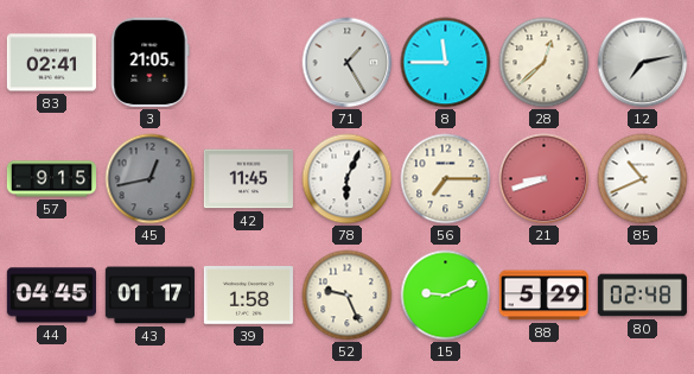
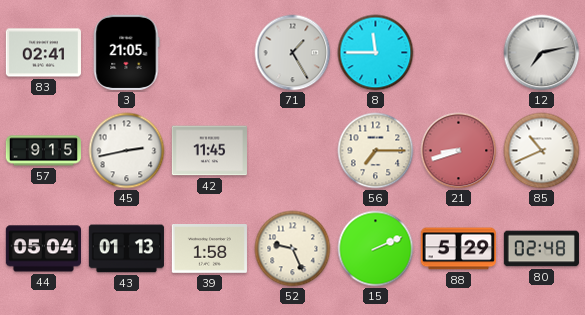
28: 12:38 -> none (545, 63)
45: 12:43 -> 2:43 (127, 151)
45 dial: grey -> white (127, 151)
78: 6:04 -> none (348, 179)
44: 04:45 -> 05:04 (43, 249)
43: 01:17 -> 01:13 (126, 249)
15: 9:11 -> 2:11 (376, 249)
